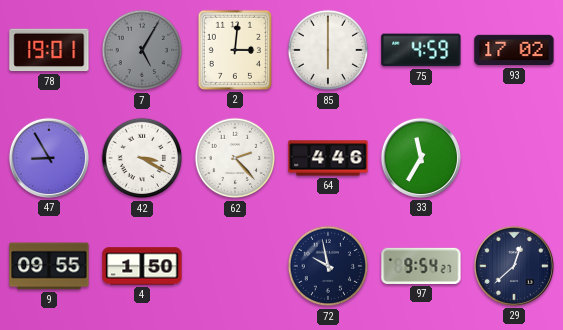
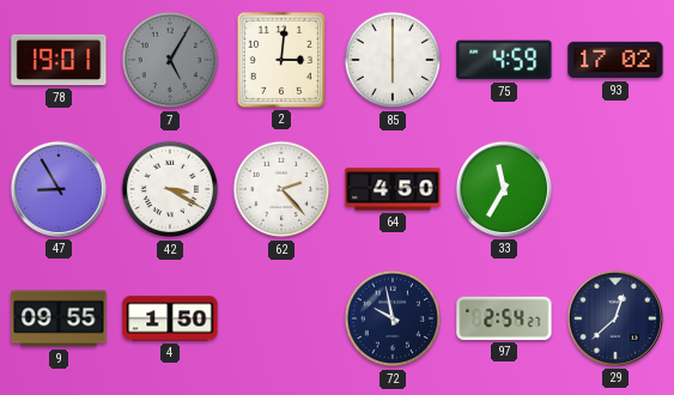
64: 4:46 -> 4:50 (393, 189)
97: 9:54 -> 2:54 (504, 318)
